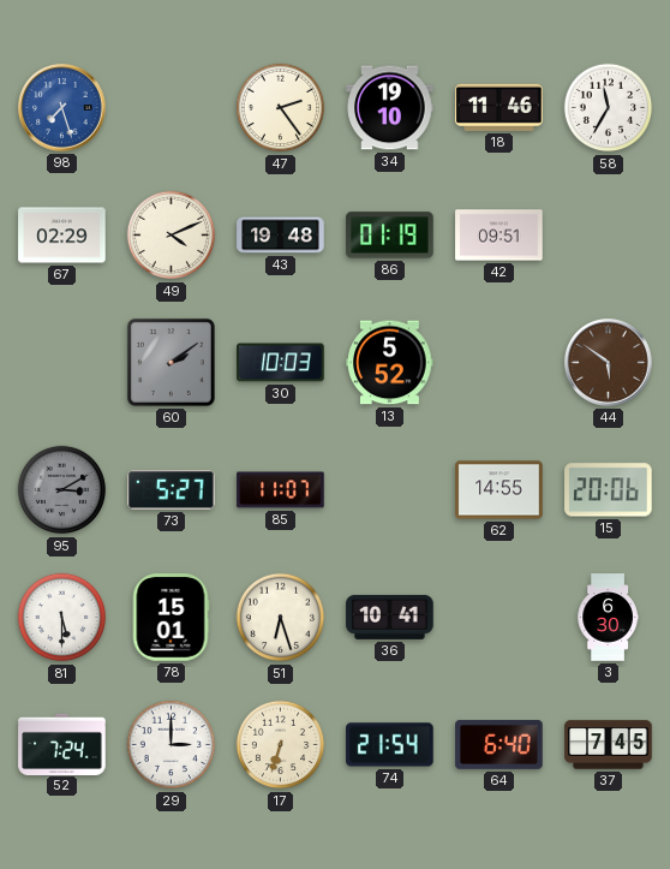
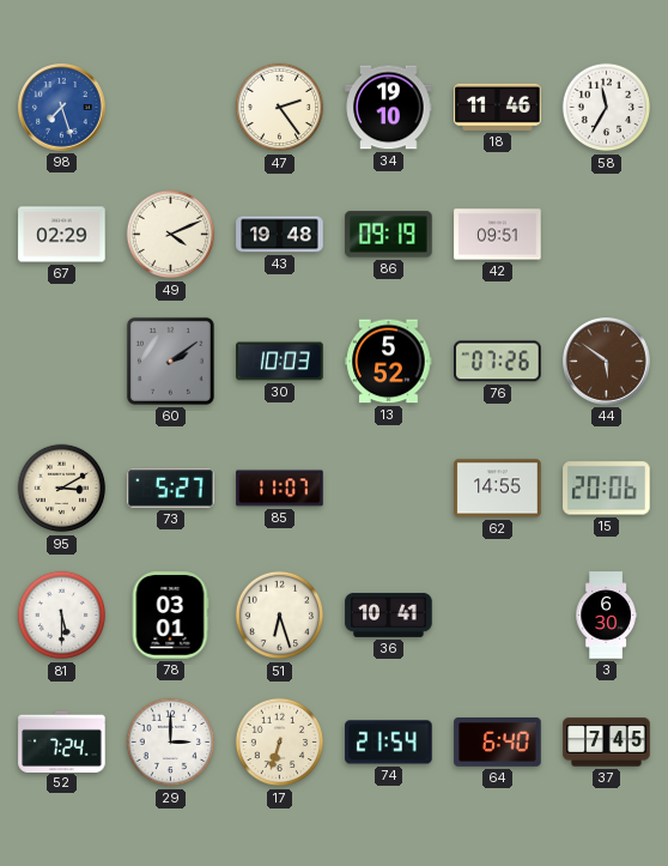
86: 01:19 -> 09:19 (389, 235)
76: none -> 07:26 (498, 362)
95 dial: grey -> cream (62, 489)
78: 15:01 -> 03:01 (170, 616)
